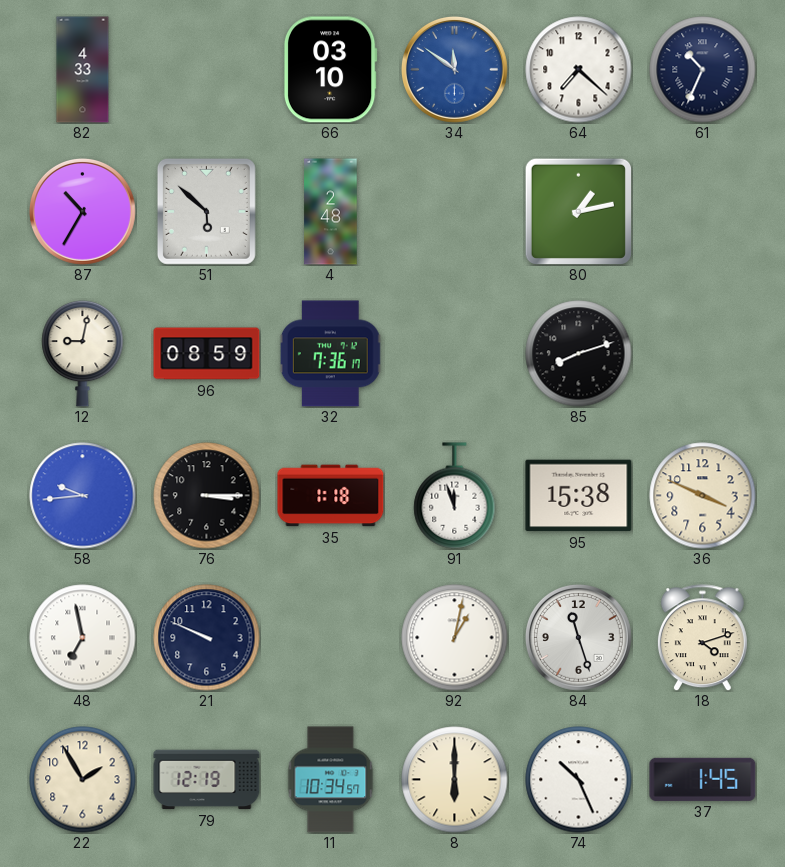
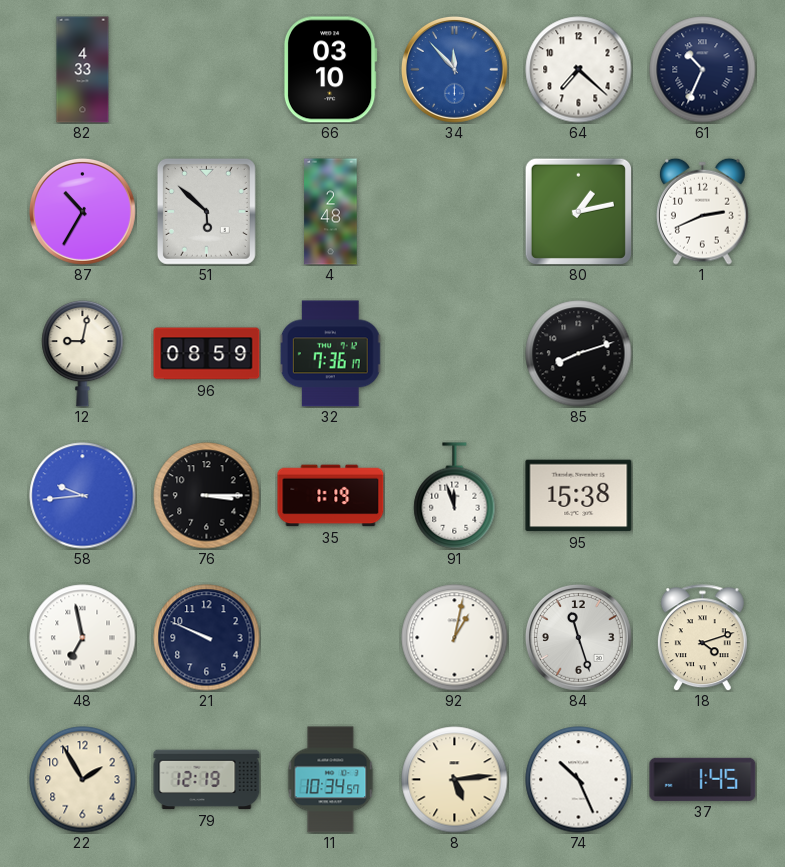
34: 11:51 -> 11:53 (454, 69)
1: none -> 2:41 (703, 211)
35: 1:18 -> 1:19 (331, 496)
36: 3:49 -> none (703, 496)
8: 6:00 -> 5:14 (455, 780)
